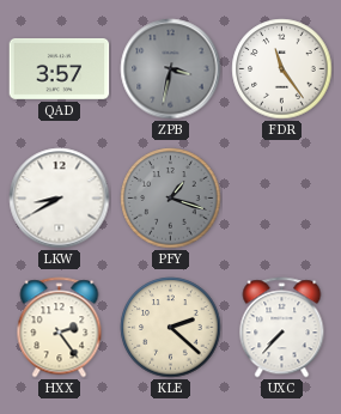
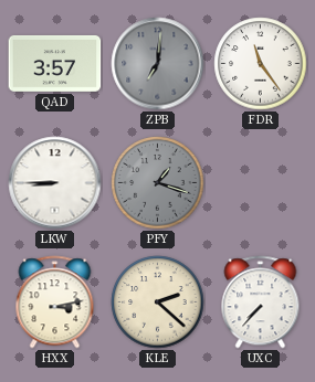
ZPB: 3:32 -> 7:01 (158, 64)
LKW: 8:40 -> 8:45 (55, 183)
HXX: 2:24 -> 3:13 (55, 303)
